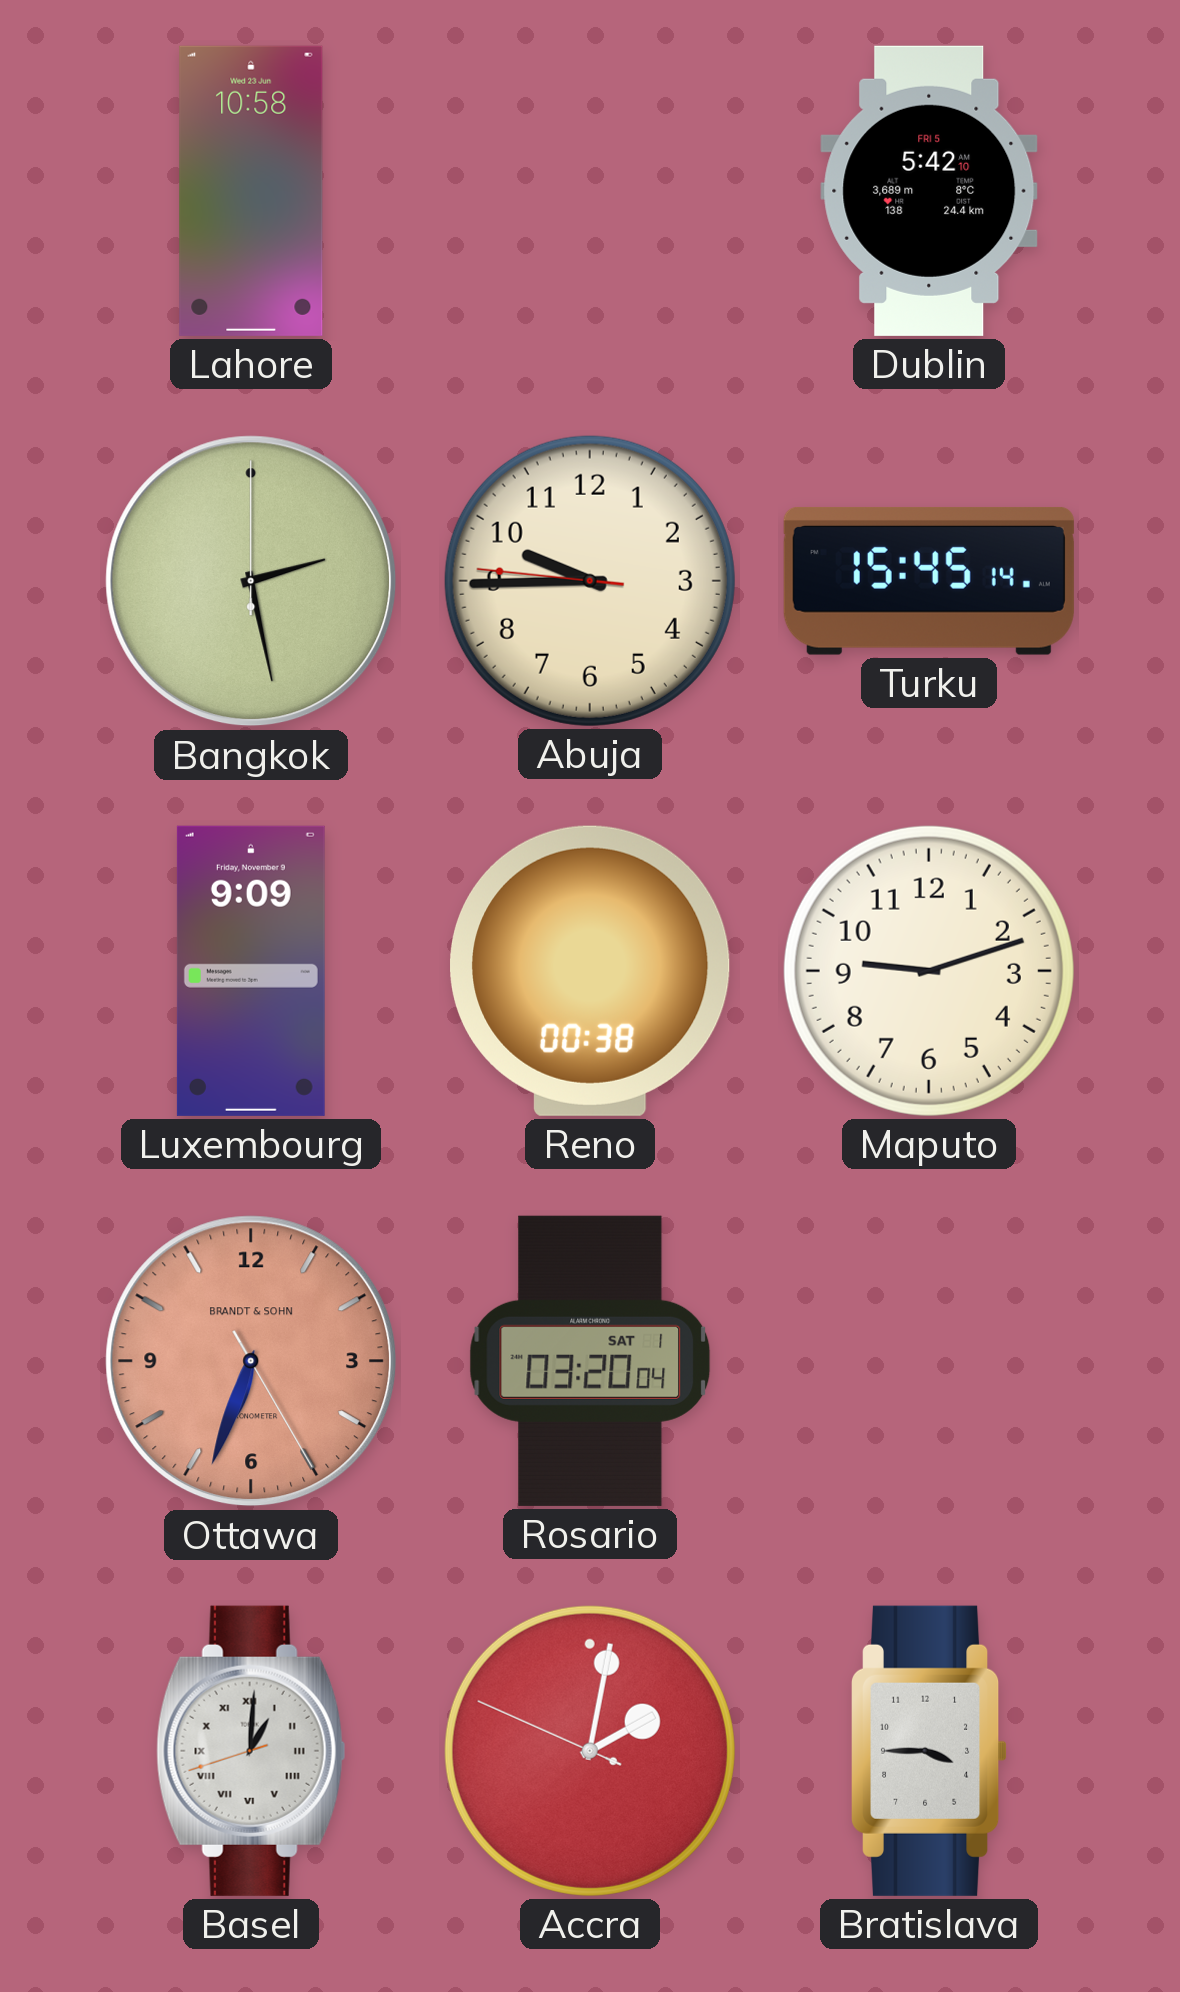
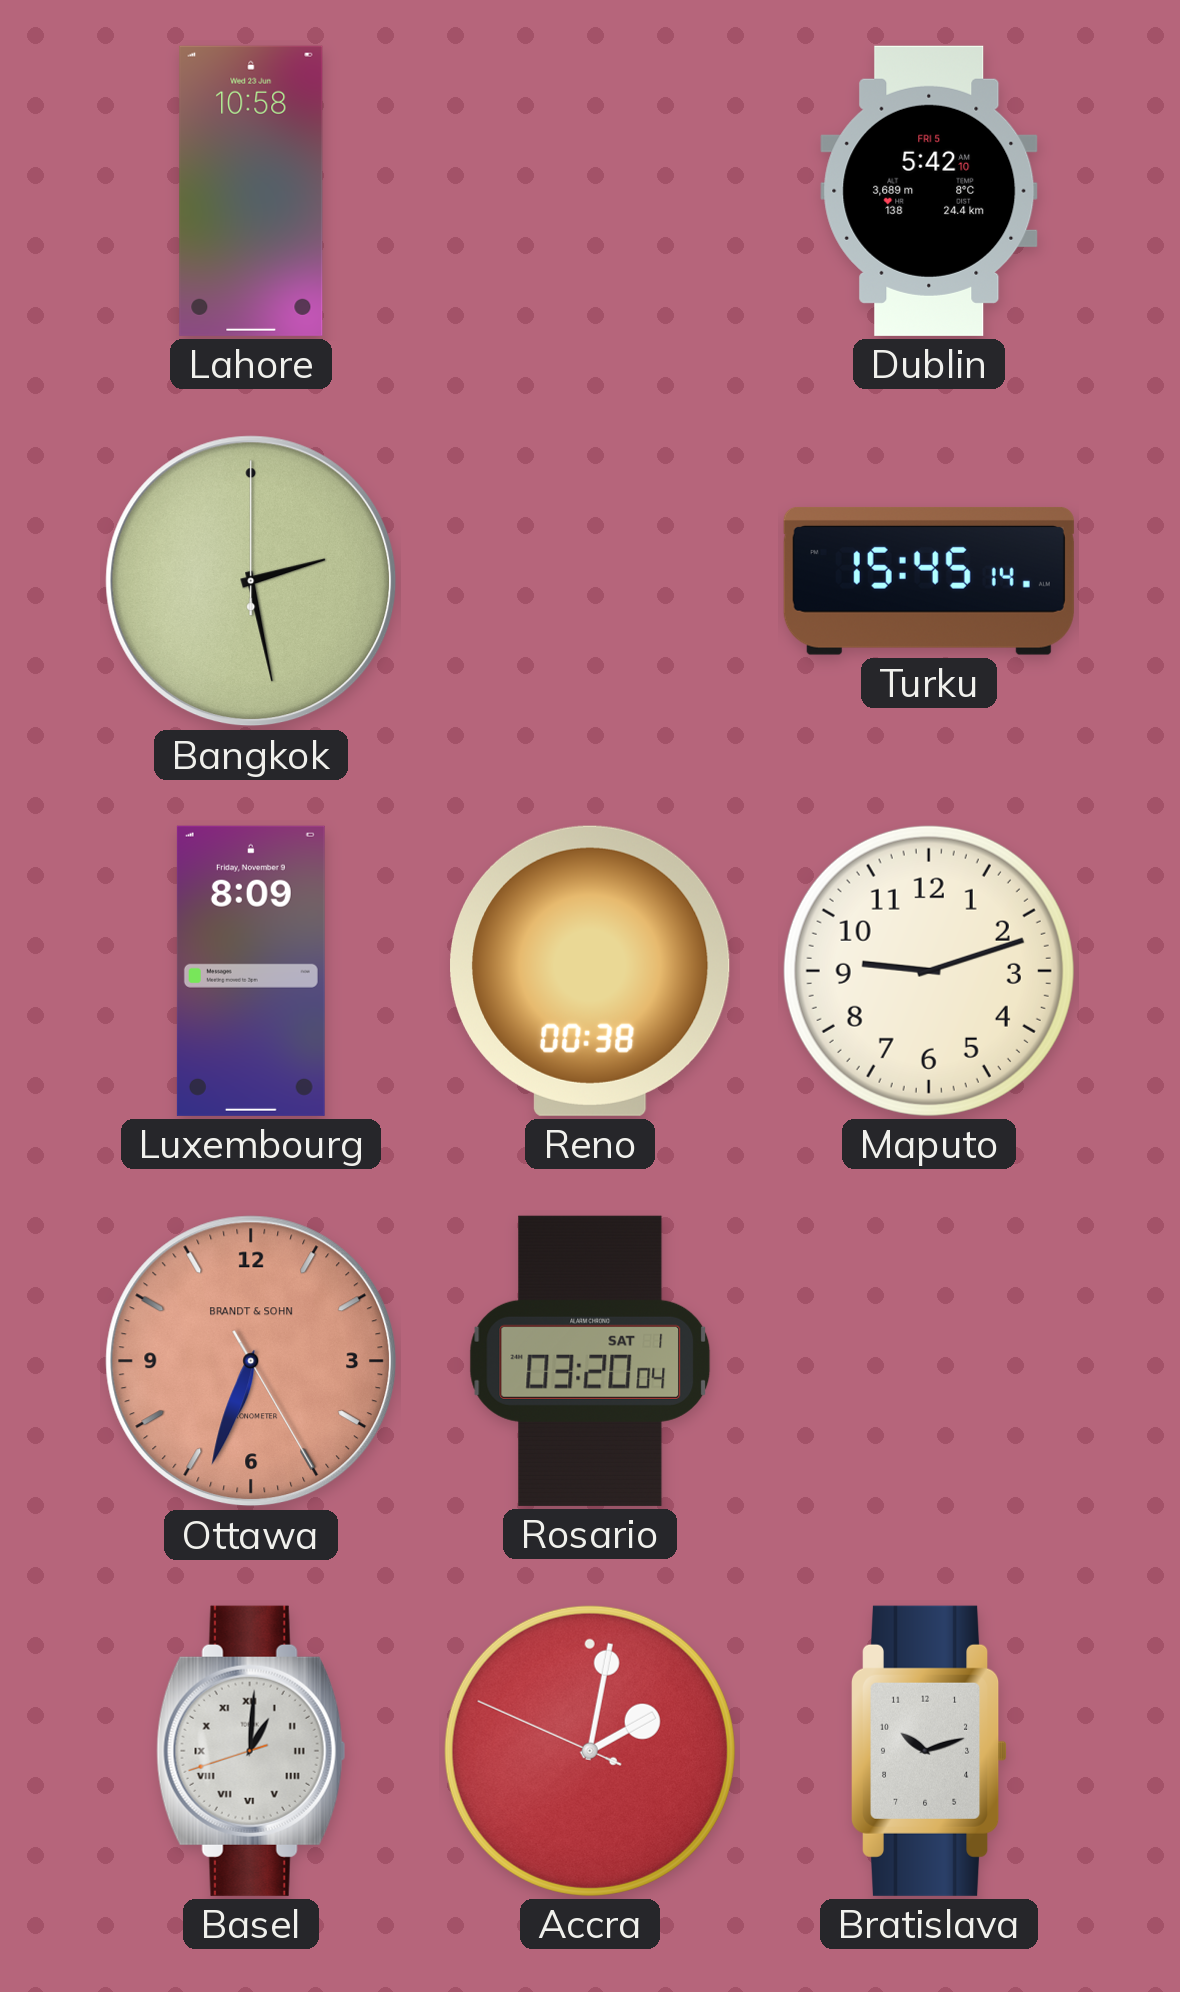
Abuja: 9:44 -> none (590, 581)
Luxembourg: 9:09 -> 8:09 (251, 971)
Bratislava: 3:45 -> 10:12 (930, 1751)
